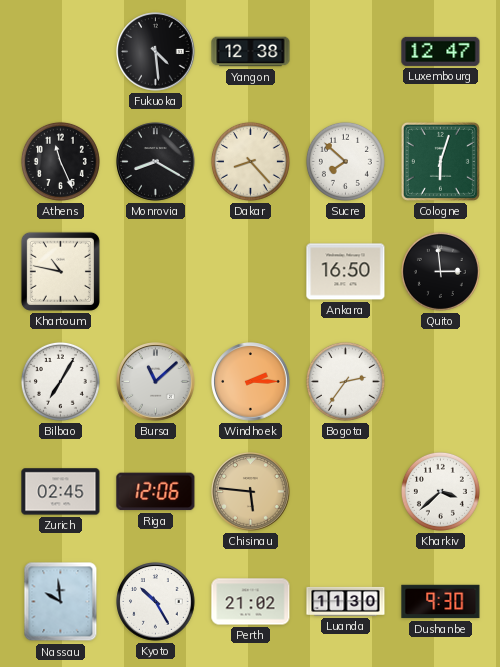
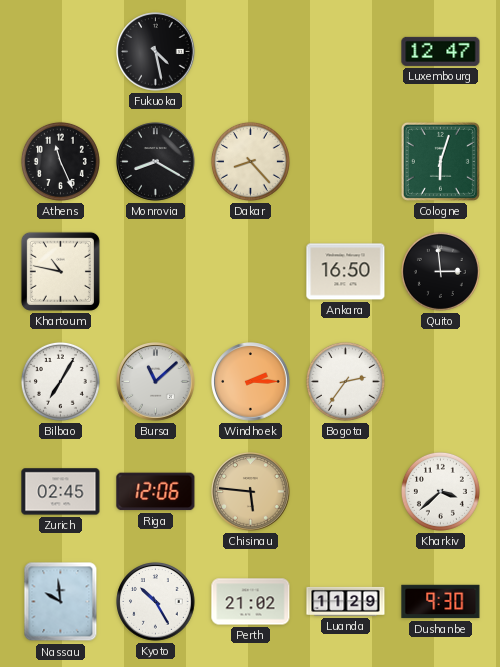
Fukuoka: 4:29 -> 4:28 (156, 52)
Yangon: 12:38 -> none (251, 52)
Sucre: 7:52 -> none (345, 161)
Luanda: 11:30 -> 11:29 (346, 601)
